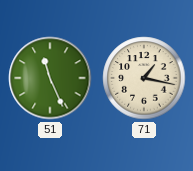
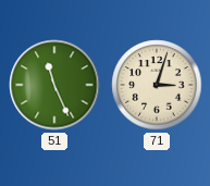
71: 1:17 -> 3:03 (157, 85)
